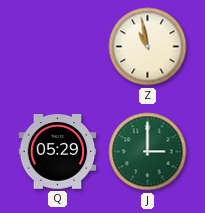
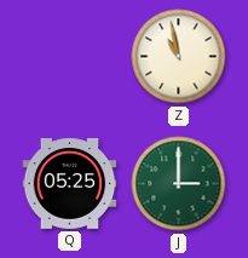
Q: 05:29 -> 05:25 (70, 184)
